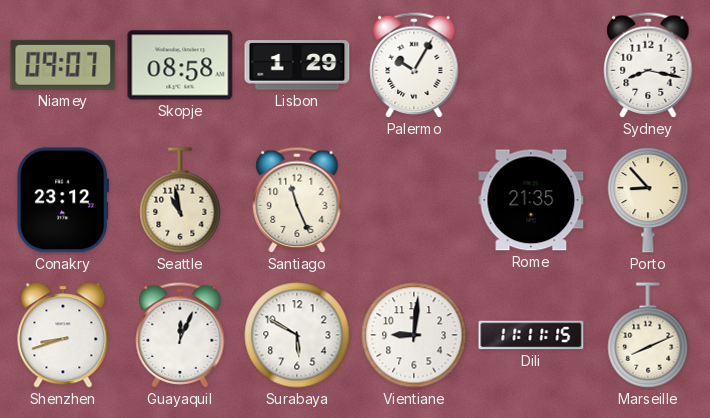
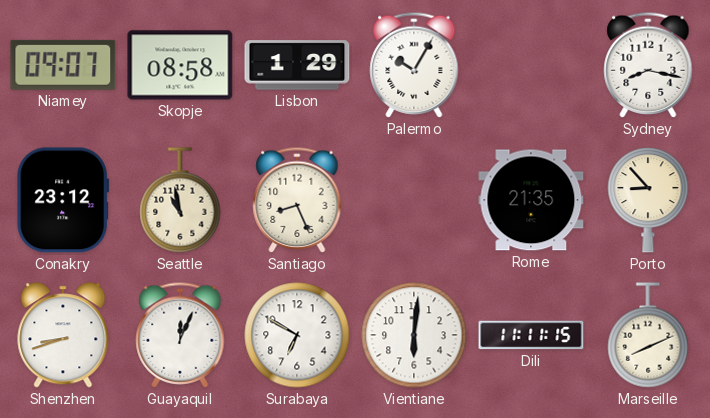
Santiago: 11:26 -> 8:26 (297, 200)
Surabaya: 5:50 -> 6:50 (297, 335)
Vientiane: 9:01 -> 6:01 (414, 335)
